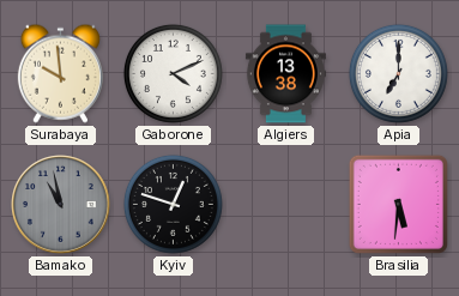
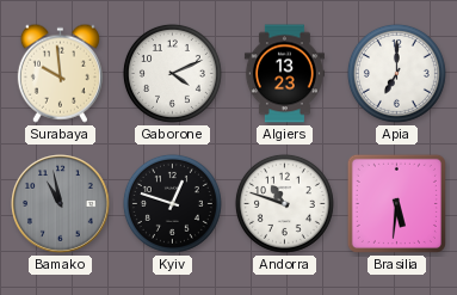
Algiers: 13:38 -> 13:23 (284, 74)
Andorra: none -> 10:48 (284, 203)
